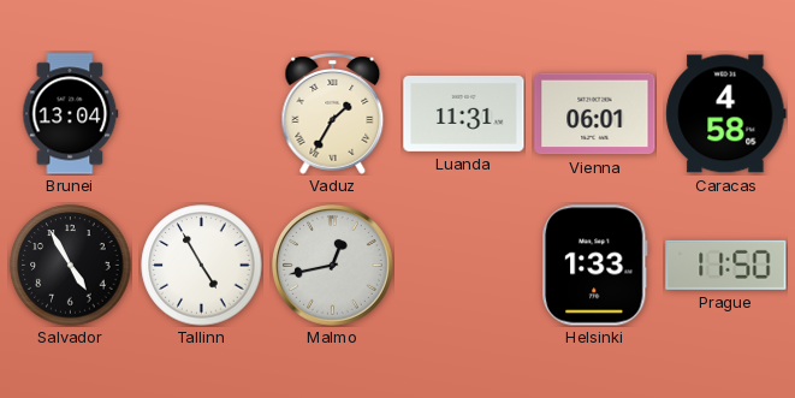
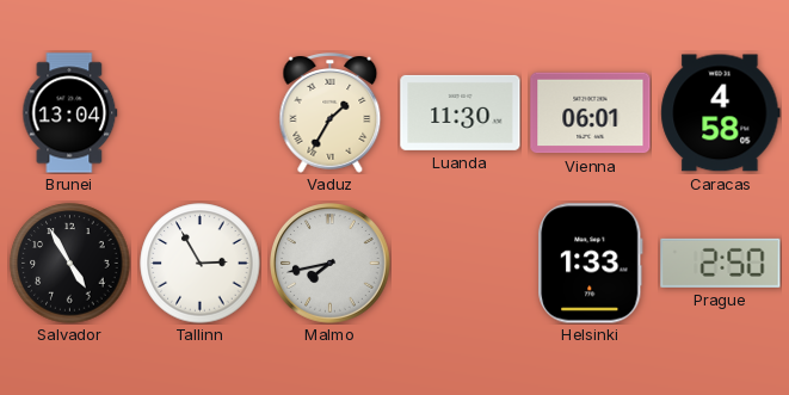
Luanda: 11:31 -> 11:30 (461, 112)
Tallinn: 4:55 -> 2:55 (201, 264)
Malmo: 12:43 -> 7:43 (331, 264)
Prague: 11:50 -> 2:50 (721, 263)
